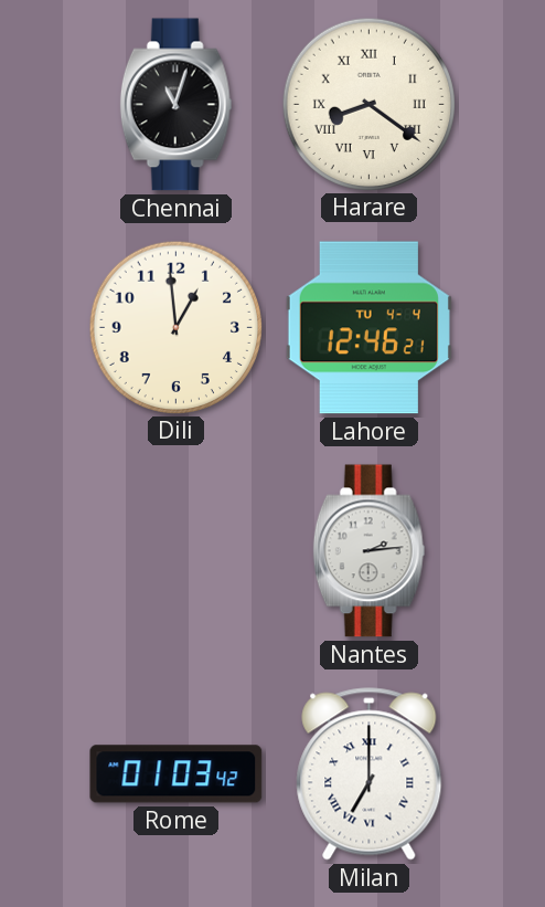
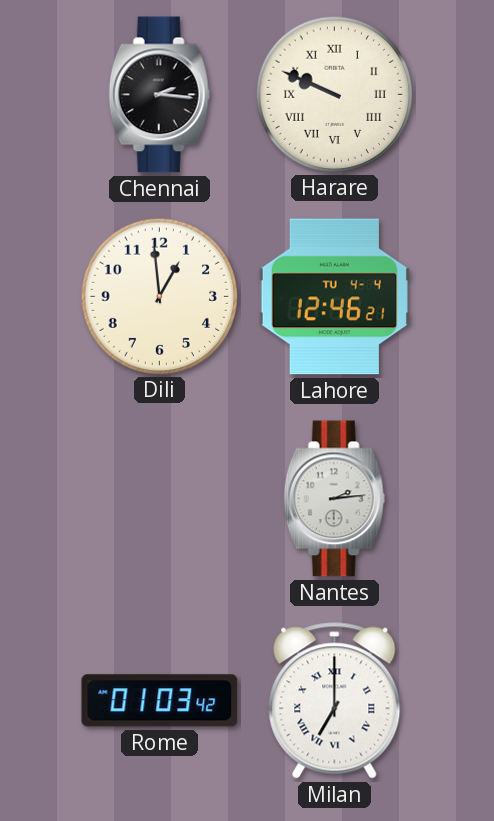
Chennai: 11:03 -> 2:16 (160, 95)
Harare: 8:21 -> 9:49 (334, 94)
